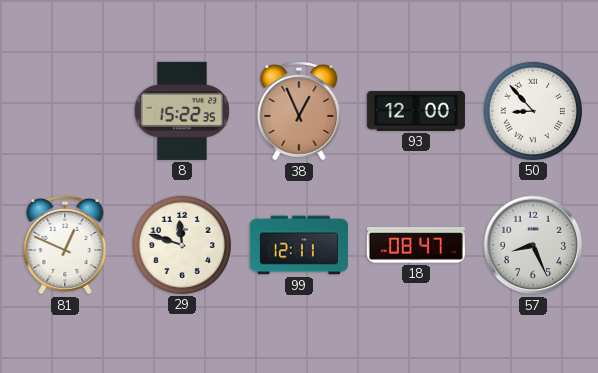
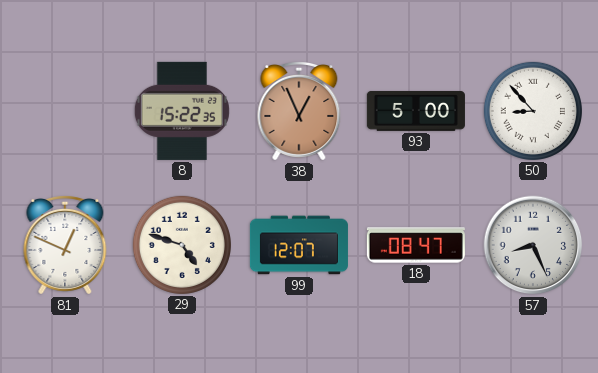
93: 12:00 -> 5:00 (416, 111)
29: 11:48 -> 4:48 (182, 245)
99: 12:11 -> 12:07 (299, 245)
